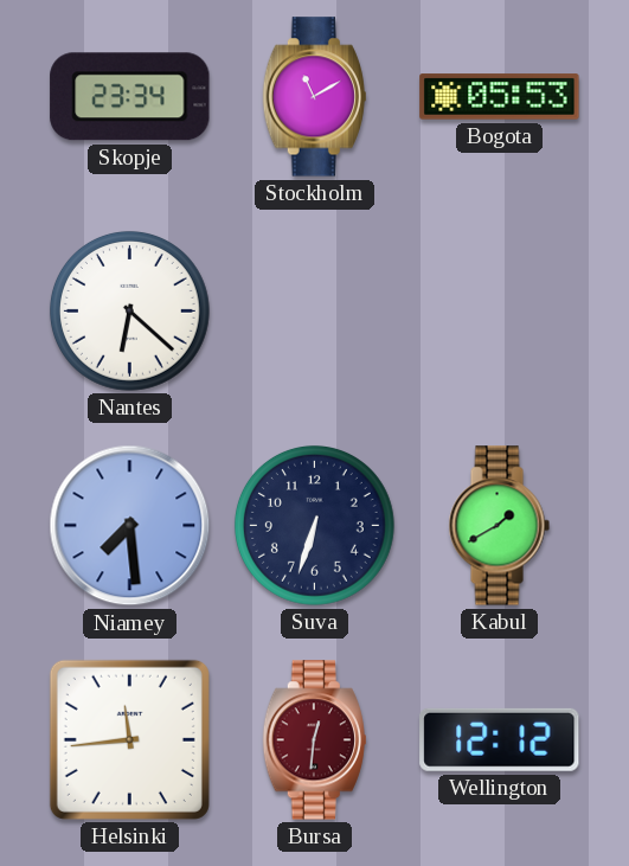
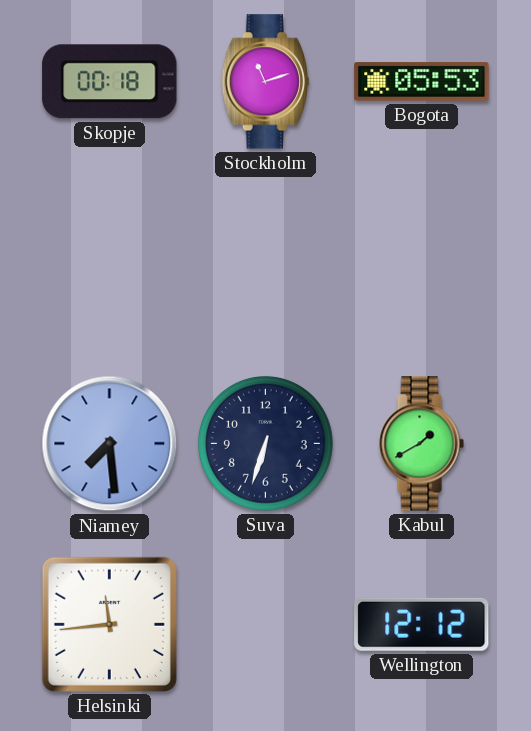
Skopje: 23:34 -> 00:18 (110, 82)
Stockholm: 11:10 -> 11:12 (265, 82)
Nantes: 6:22 -> none (129, 310)
Bursa: 12:31 -> none (314, 740)
